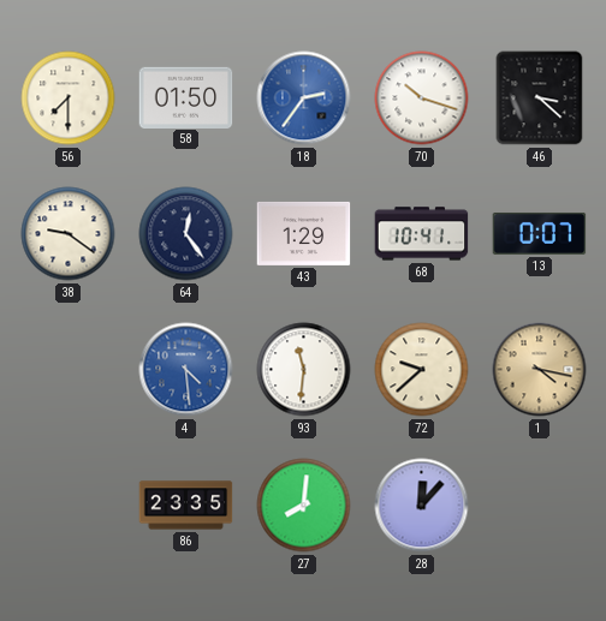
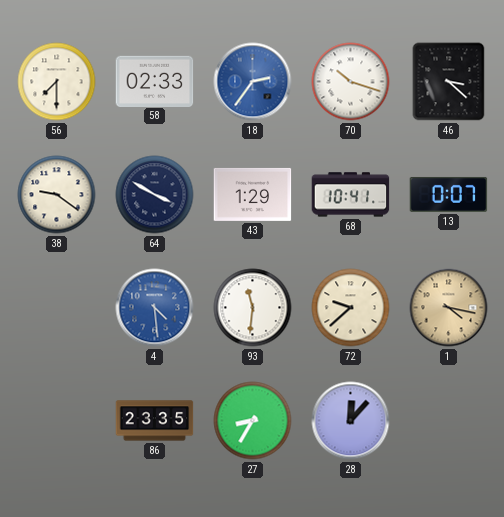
58: 01:50 -> 02:33 (155, 81)
64: 12:24 -> 3:50 (155, 195)
27: 8:01 -> 8:35 (253, 421)
